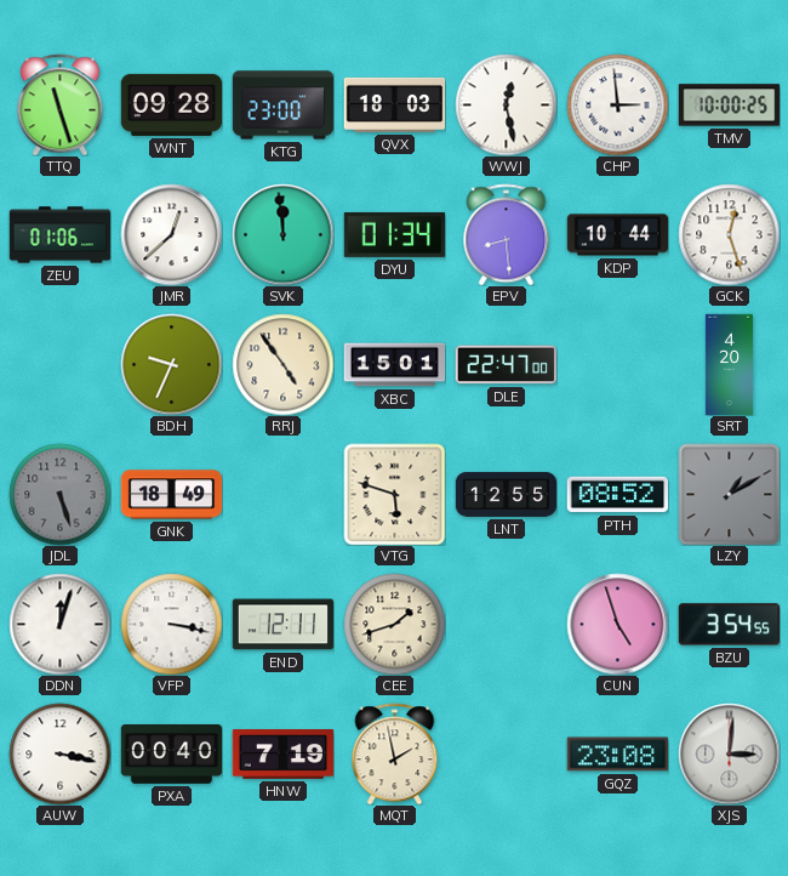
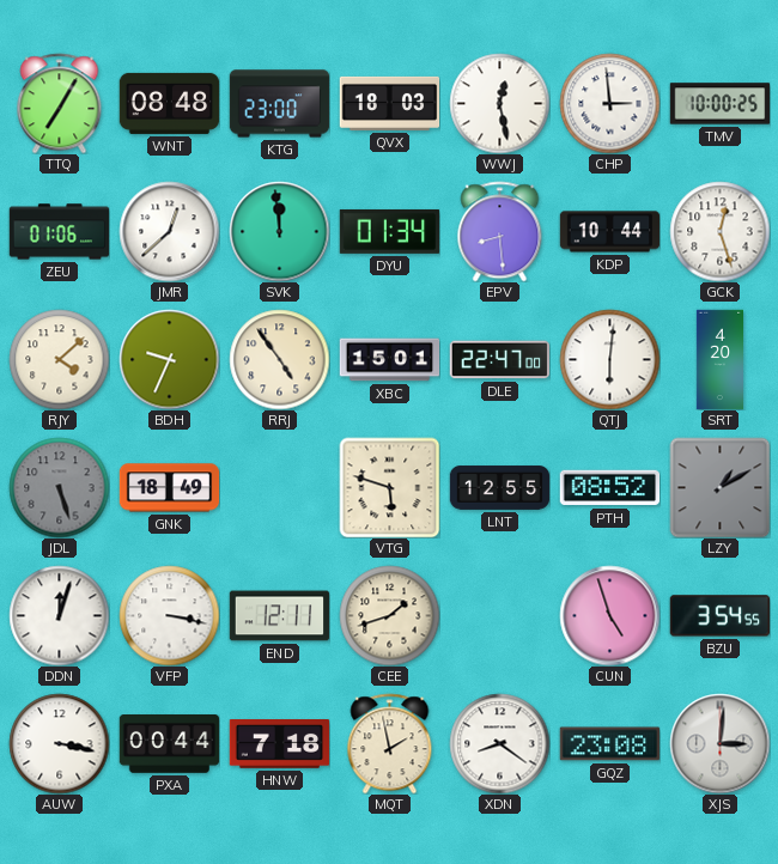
TTQ: 11:27 -> 7:05 (60, 103)
WNT: 09:28 -> 08:48 (169, 103)
RJY: none -> 4:08 (59, 359)
QTJ: none -> 6:01 (609, 359)
PXA: 00:40 -> 00:44 (169, 744)
HNW: 7:19 -> 7:18 (279, 744)
XDN: none -> 8:21 (499, 743)
